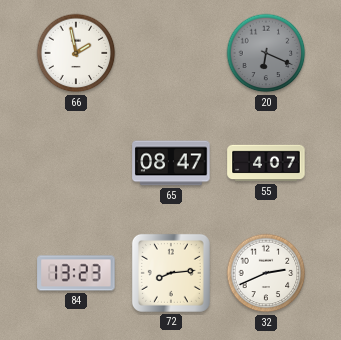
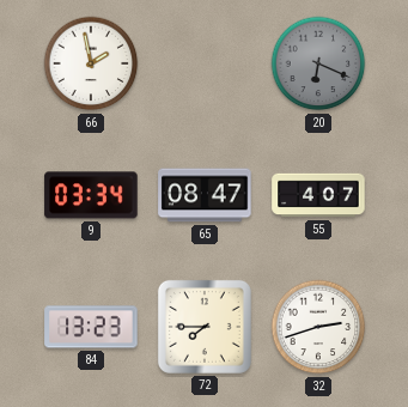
9: none -> 03:34 (91, 195)
72: 8:14 -> 7:45 (205, 327)
32: 2:41 -> 2:42 (318, 327)
